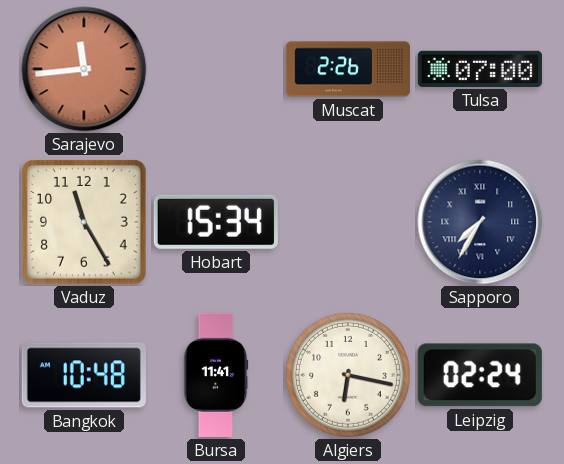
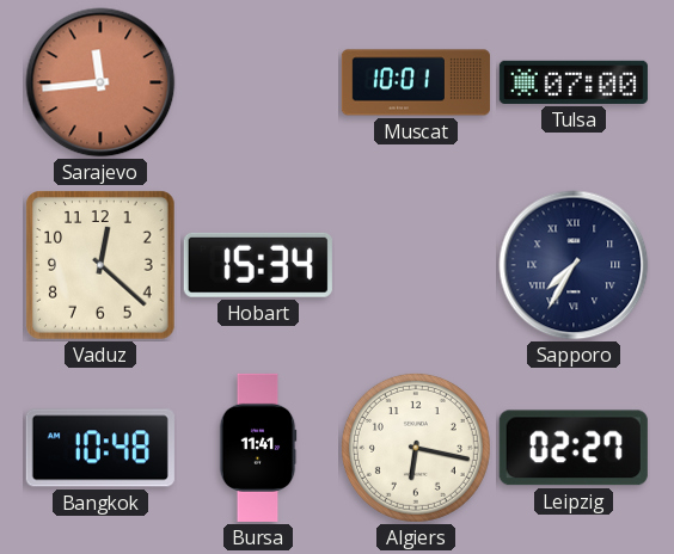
Muscat: 2:26 -> 10:01 (416, 82)
Vaduz: 11:25 -> 12:22 (100, 265)
Leipzig: 02:24 -> 02:27 (574, 448)
